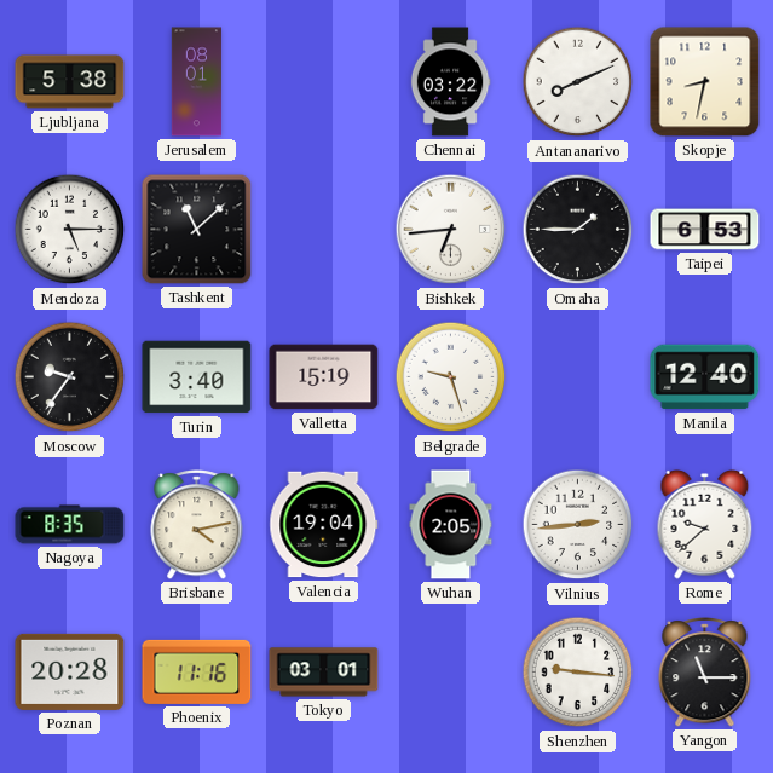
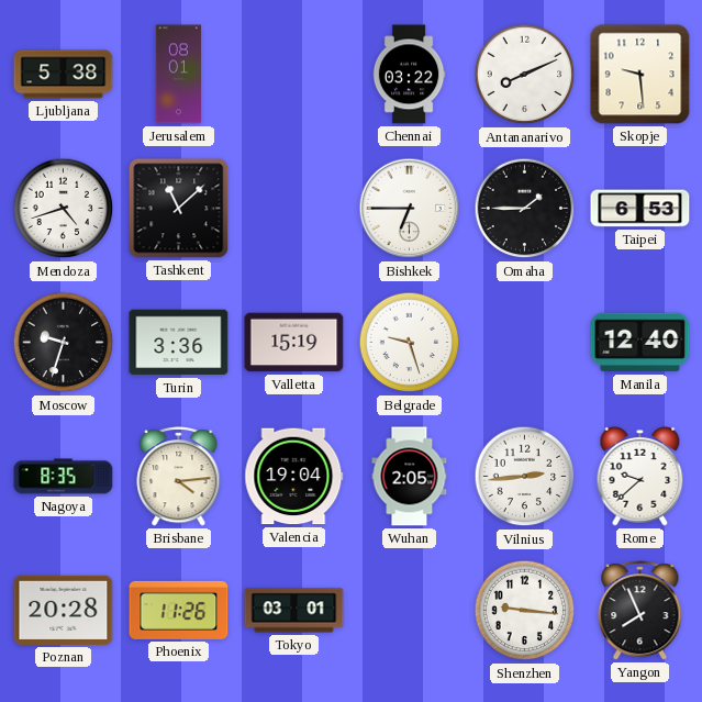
Skopje: 8:32 -> 9:29 (640, 75)
Mendoza: 5:15 -> 4:42 (64, 209)
Bishkek: 6:44 -> 6:45 (410, 209)
Moscow: 9:36 -> 9:33 (64, 343)
Turin: 3:40 -> 3:36 (179, 343)
Brisbane: 4:13 -> 4:14 (179, 477)
Phoenix: 11:16 -> 11:26 (179, 610)
Yangon: 11:15 -> 7:56 (640, 611)
